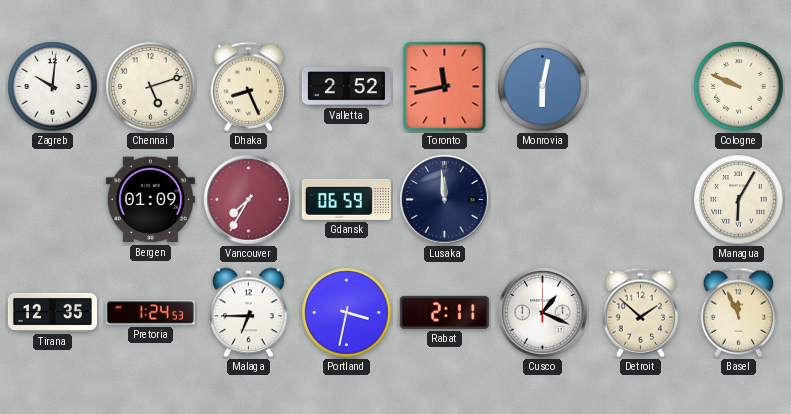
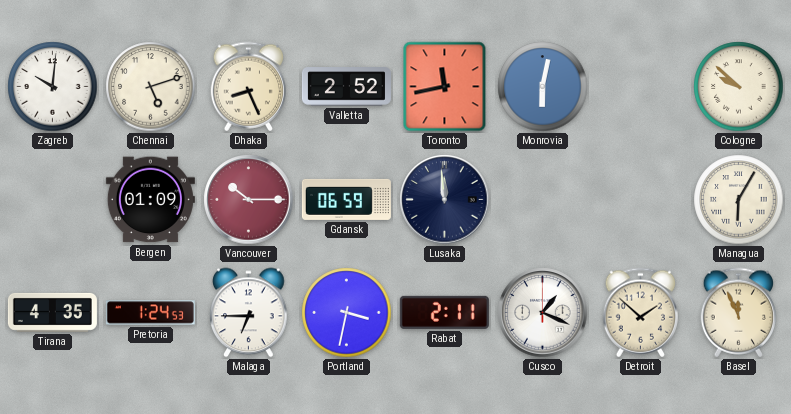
Cologne: 9:49 -> 9:52 (739, 87)
Vancouver: 7:35 -> 10:15 (249, 200)
Tirana: 12:35 -> 4:35 (52, 312)
